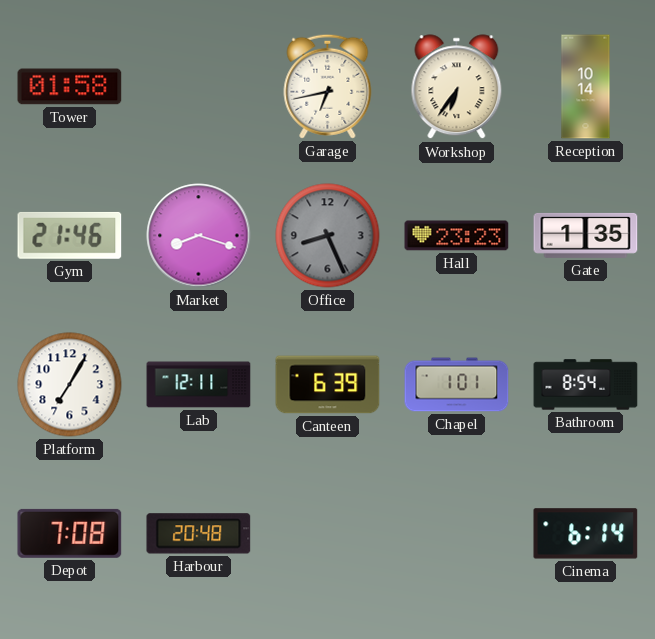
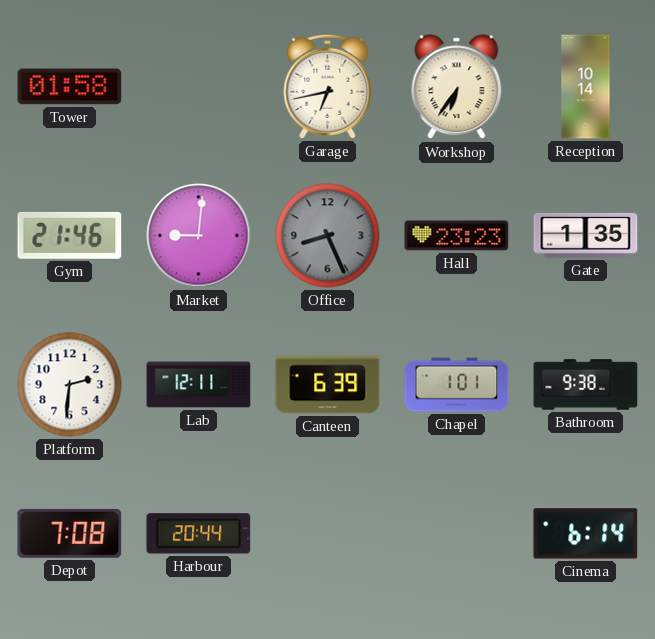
Market: 8:18 -> 9:01 (199, 236)
Platform: 7:05 -> 2:31 (70, 385)
Bathroom: 8:54 -> 9:38 (586, 385)
Harbour: 20:48 -> 20:44 (199, 534)
